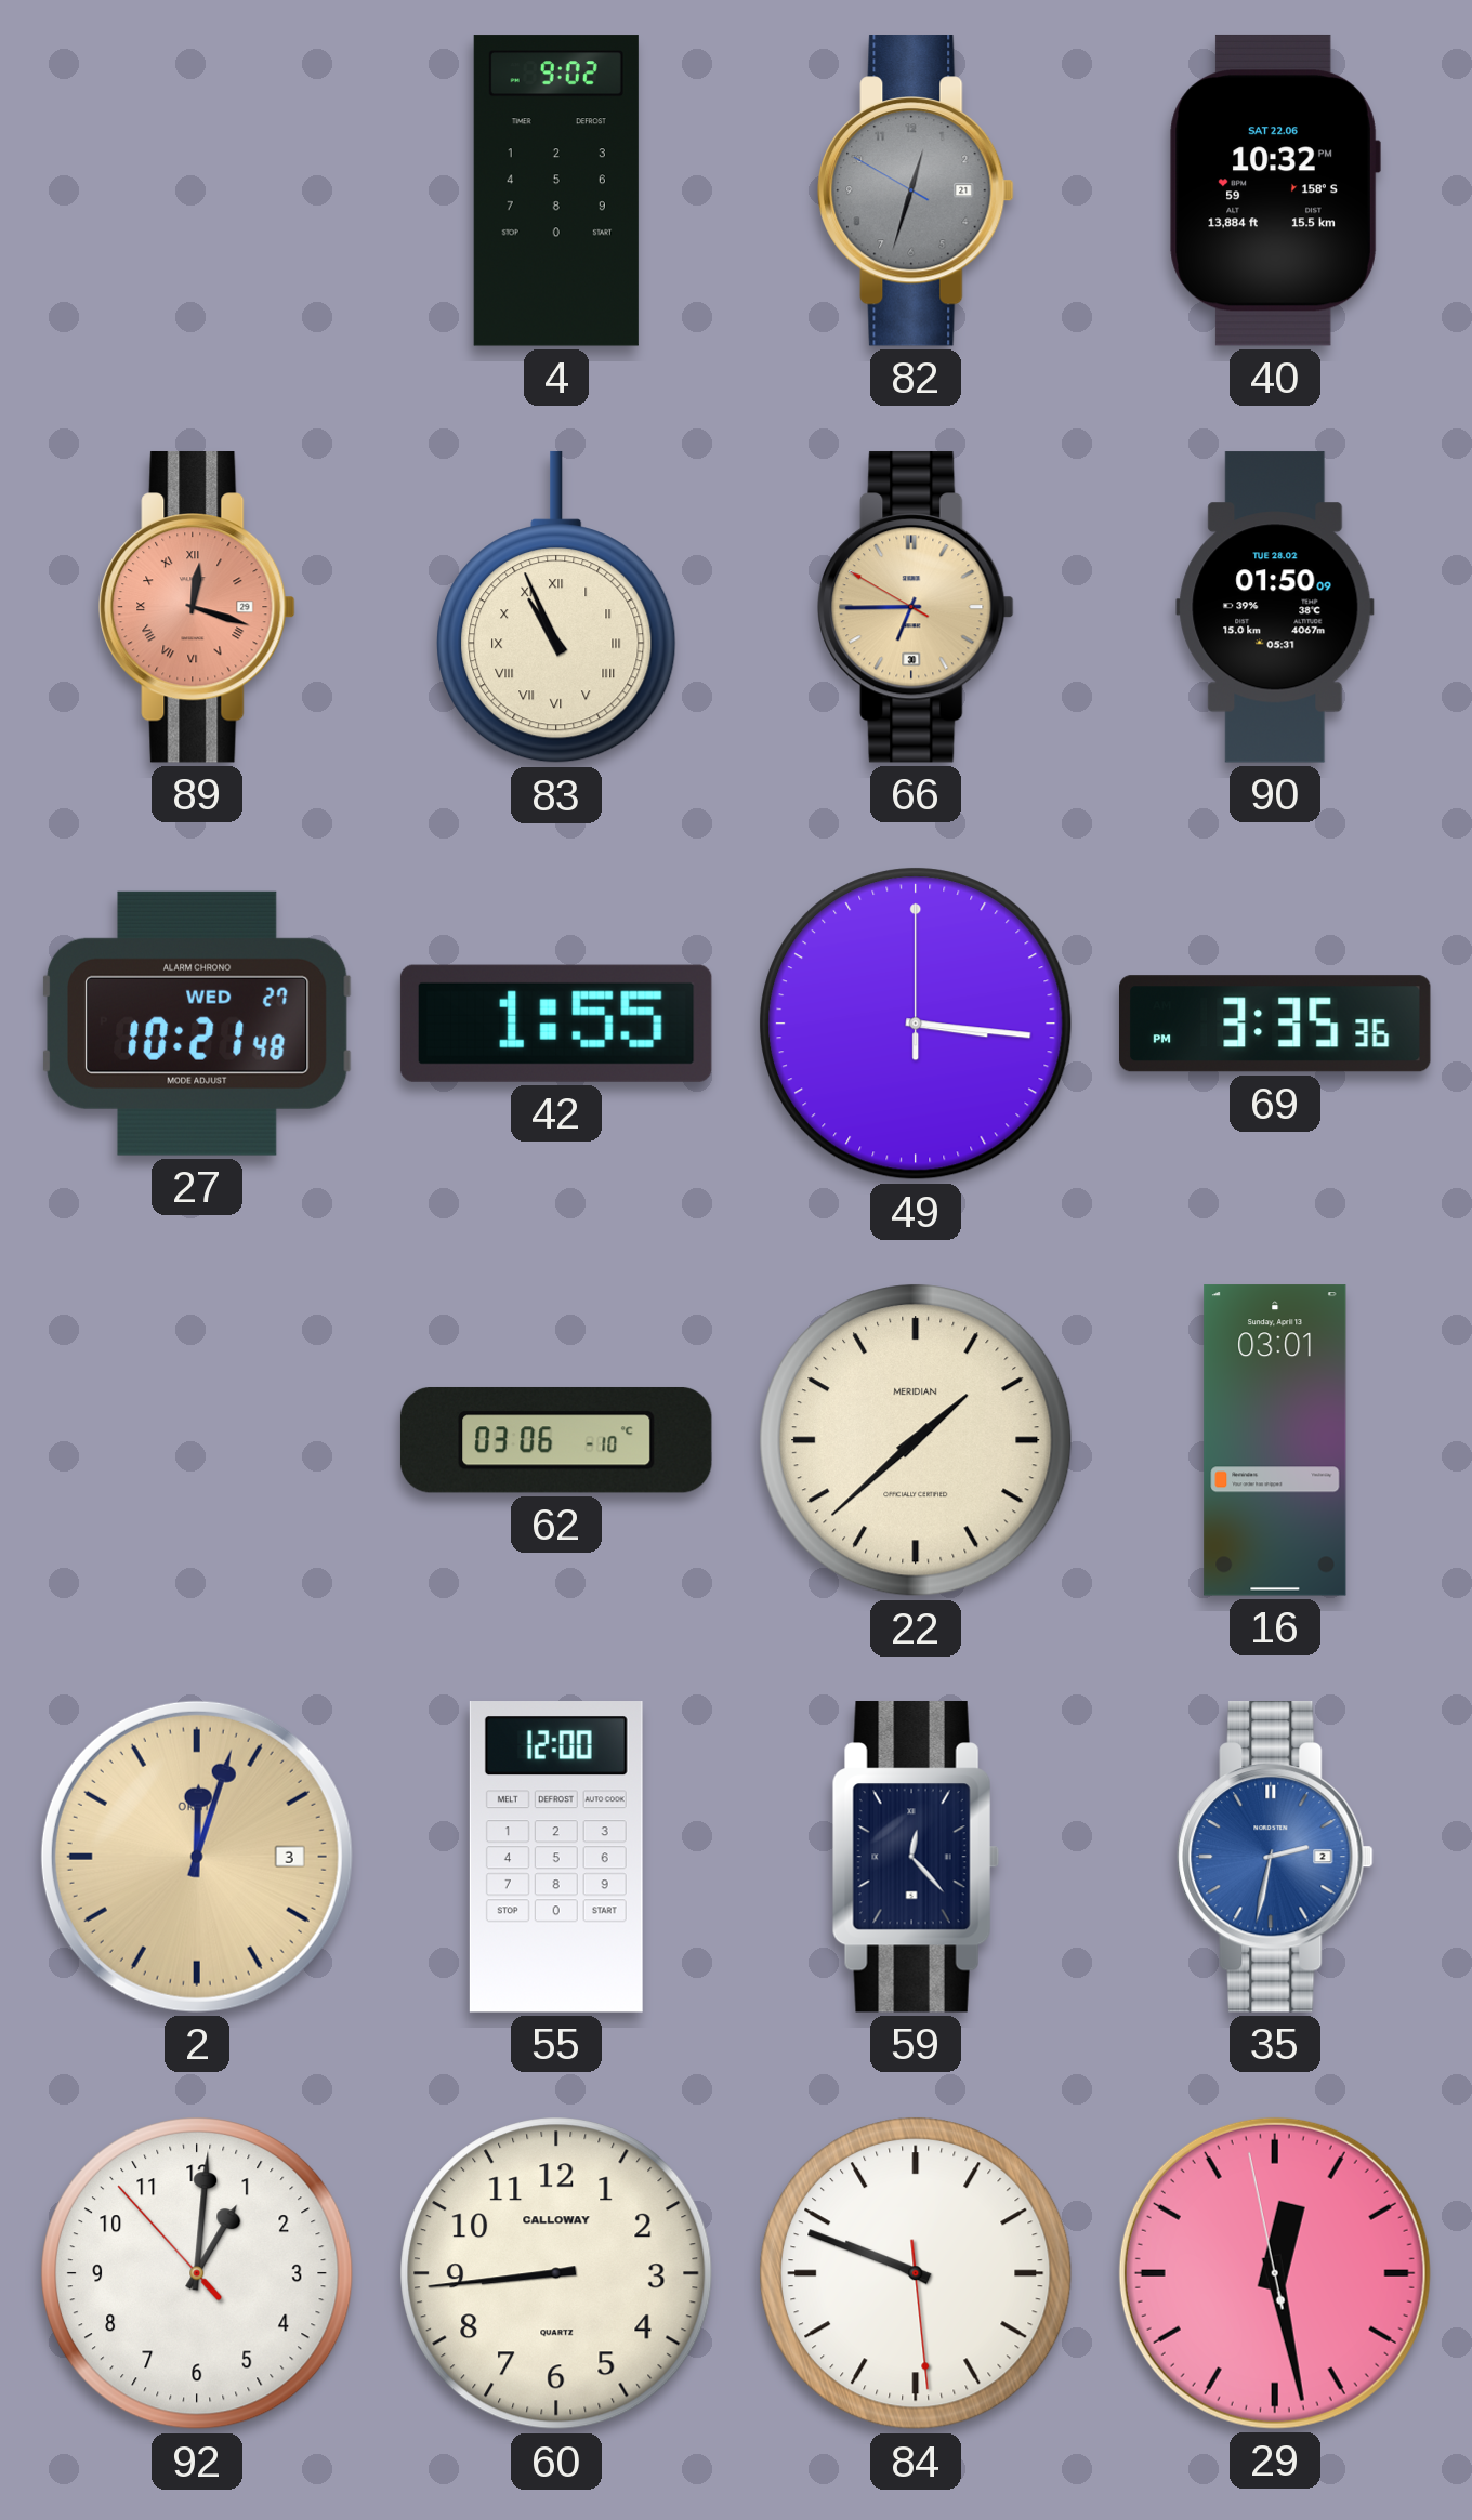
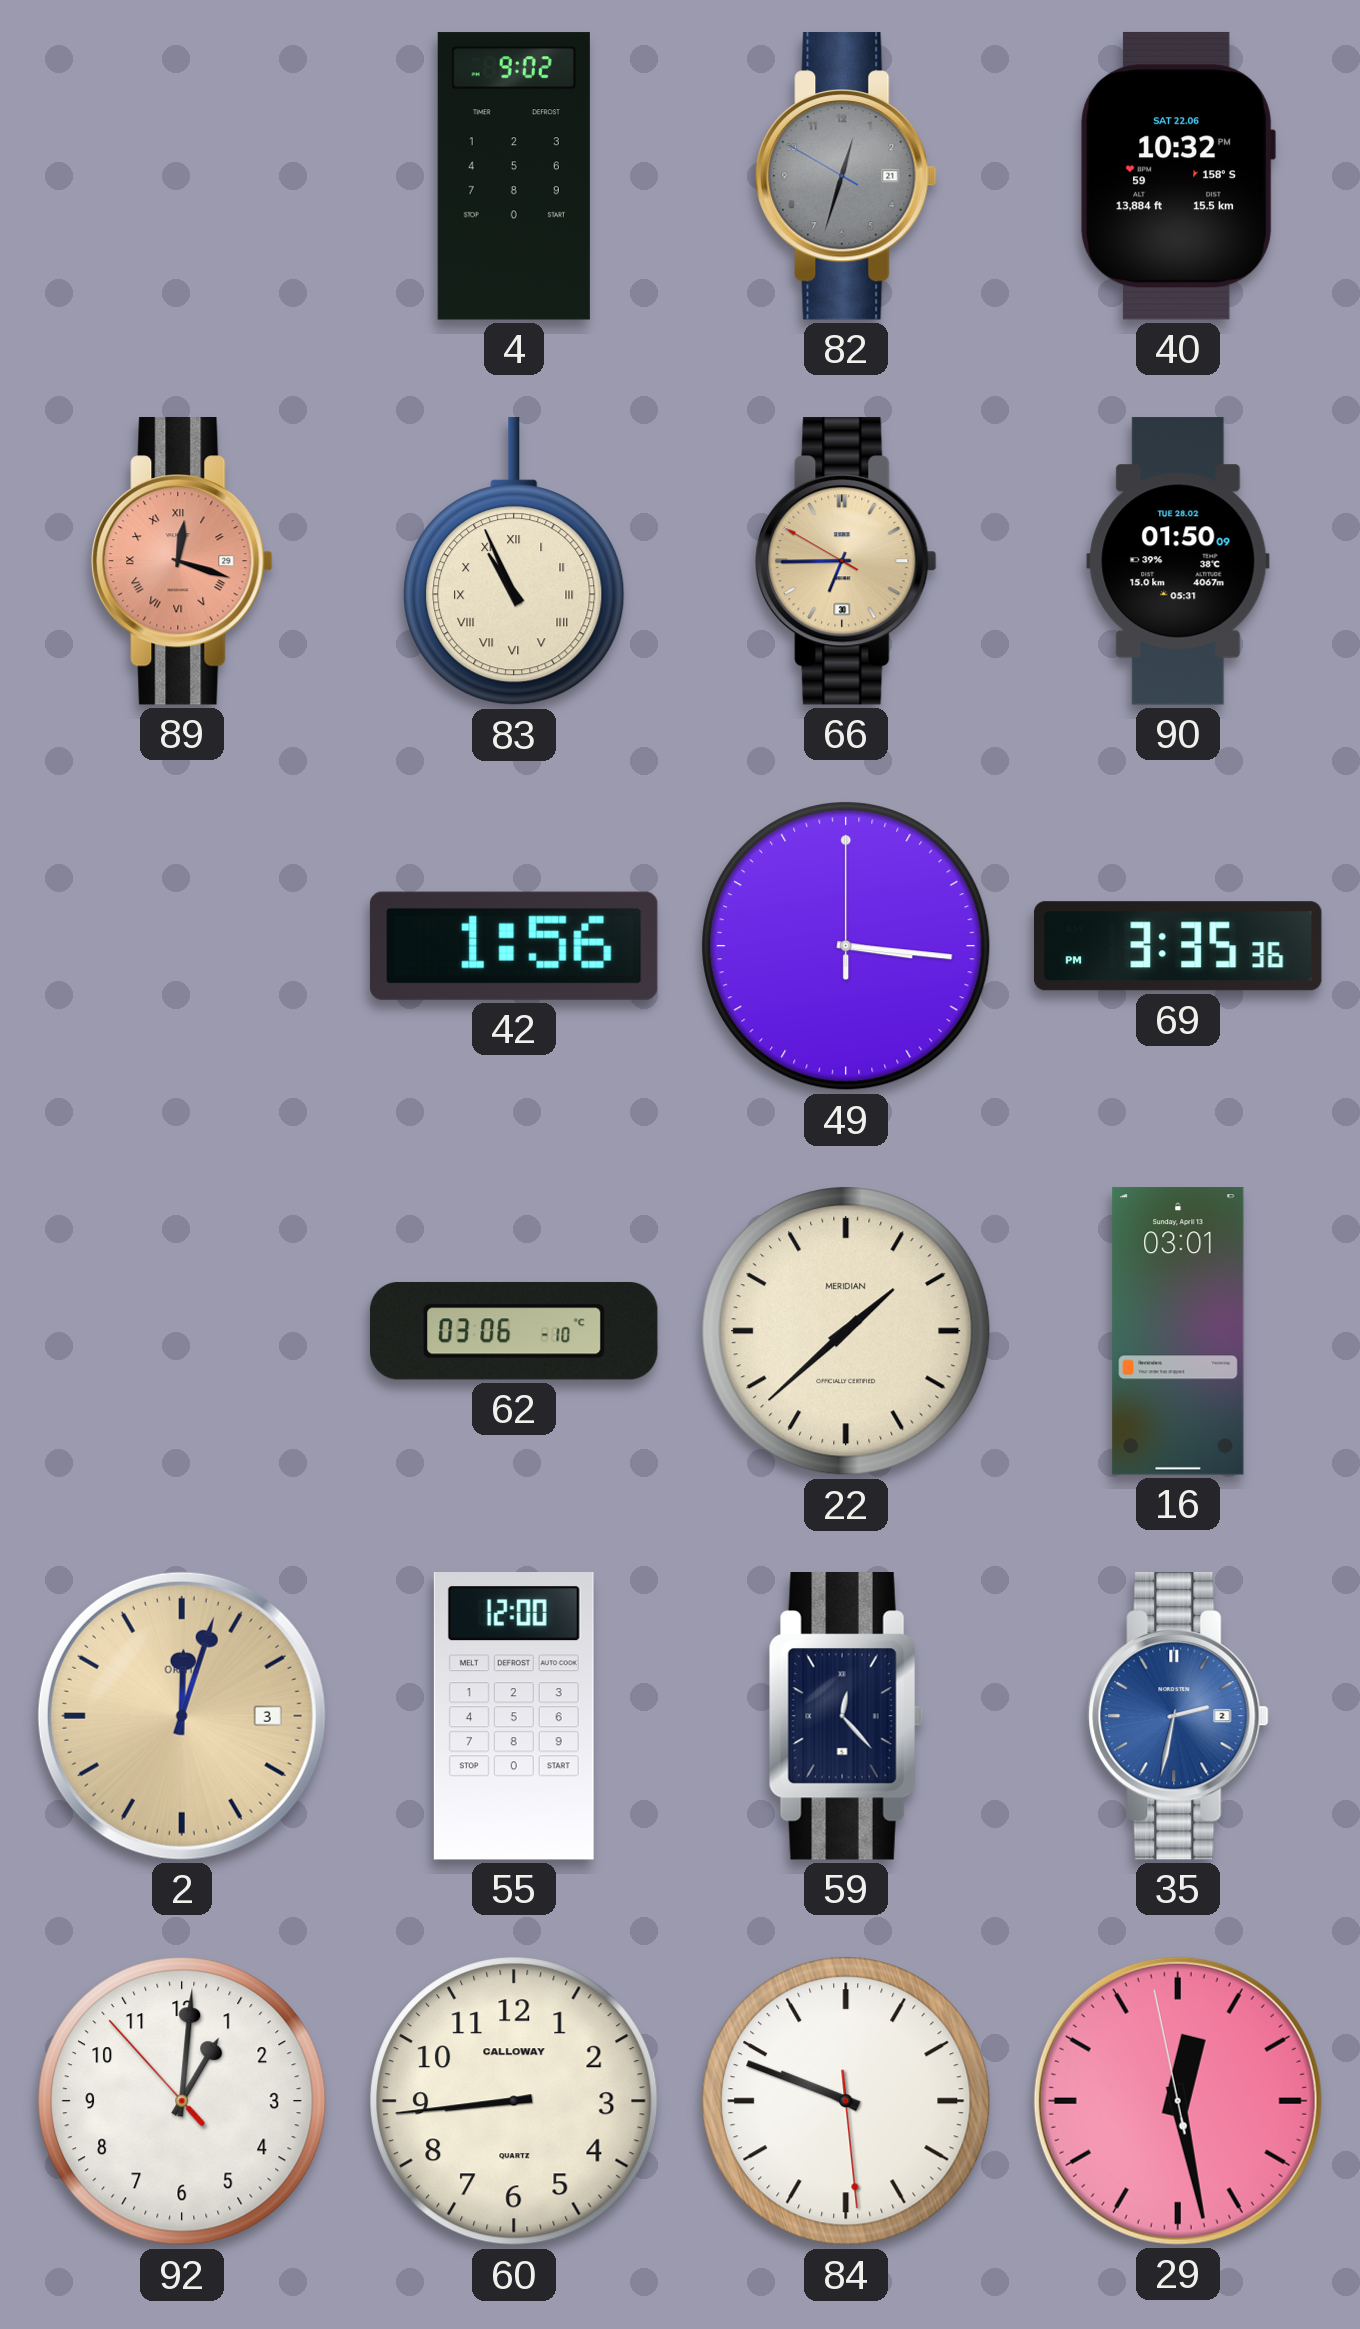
27: 10:21 -> none (197, 1024)
42: 1:55 -> 1:56 (514, 946)
